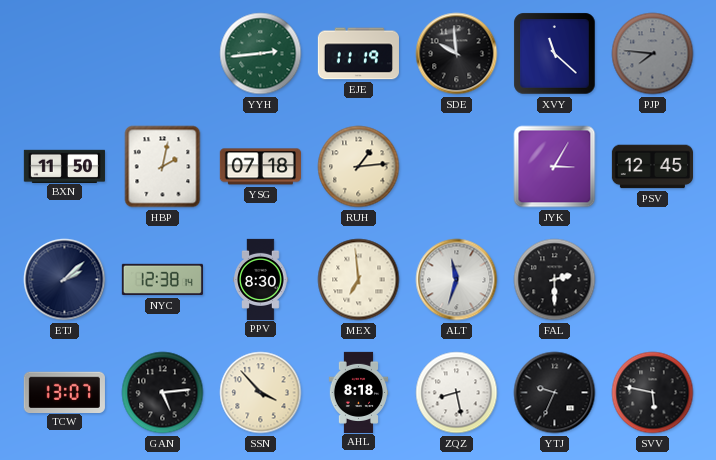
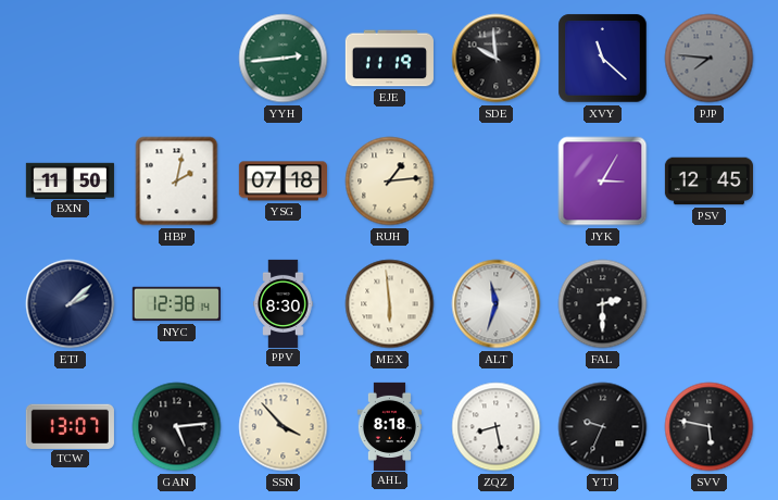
MEX: 6:59 -> 5:59 (390, 304)
